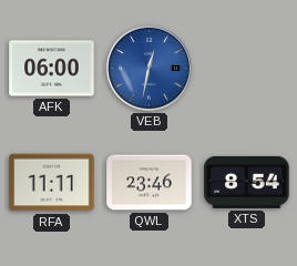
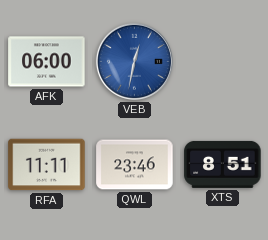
XTS: 8:54 -> 8:51 (223, 164)
